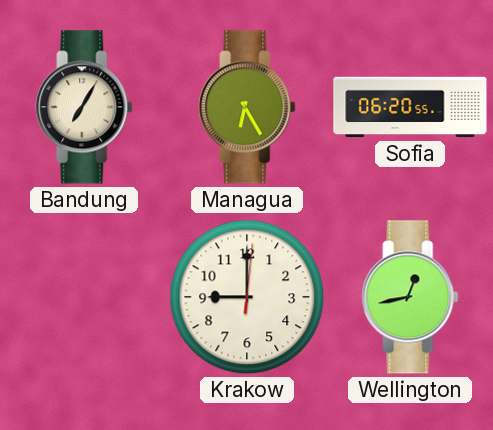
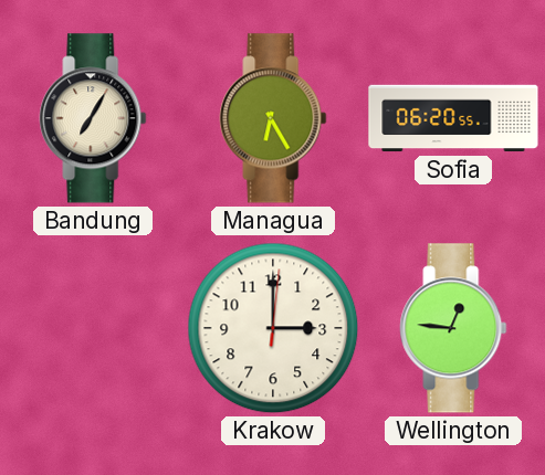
Krakow: 9:00 -> 3:00 (273, 328)
Wellington: 12:43 -> 12:46 (453, 328)
